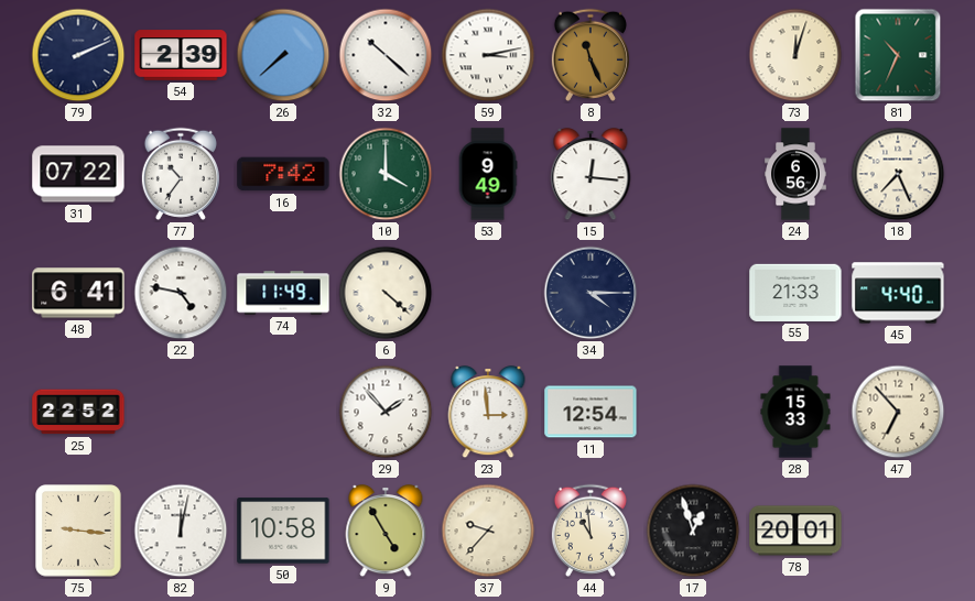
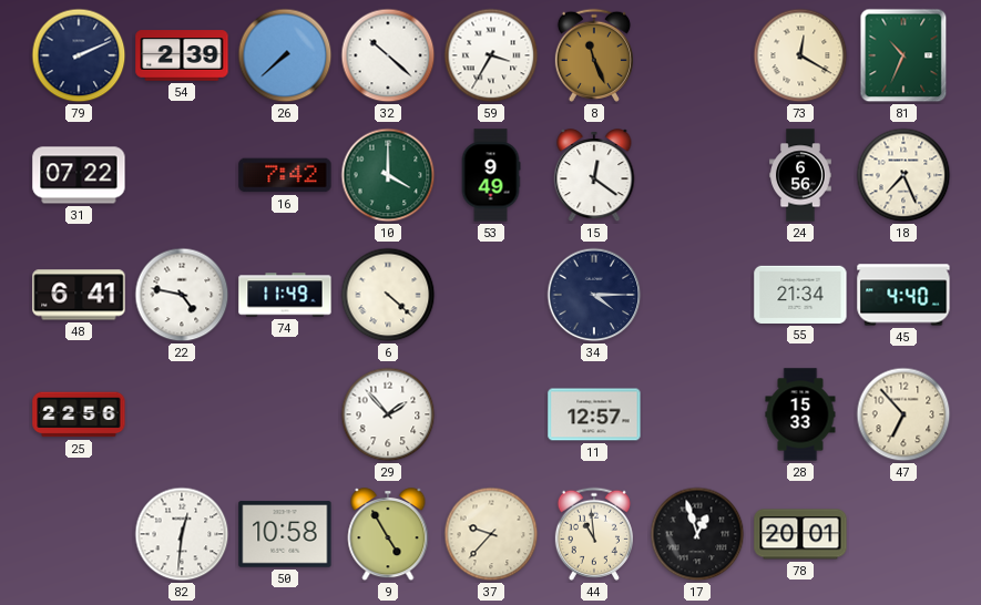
59: 3:13 -> 3:35 (491, 55)
73: 12:03 -> 12:20 (800, 55)
77: 10:36 -> none (181, 174)
15: 12:16 -> 12:21 (594, 176)
55: 21:33 -> 21:34 (800, 295)
25: 22:52 -> 22:56 (79, 414)
23: 2:59 -> none (488, 413)
11: 12:54 -> 12:57 (594, 414)
75: 9:16 -> none (78, 531)
82: 12:02 -> 12:31 (182, 534)
